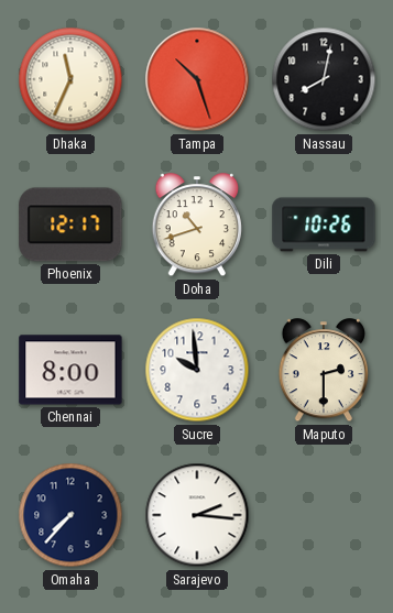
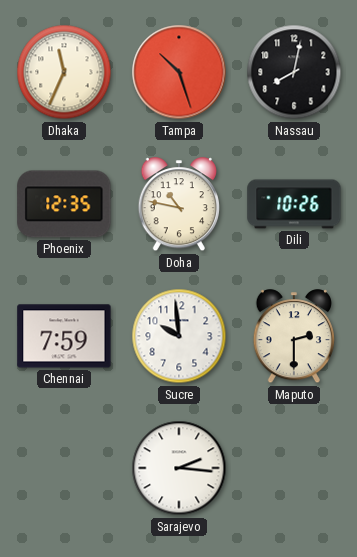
Phoenix: 12:17 -> 12:35 (64, 204)
Doha: 10:42 -> 10:47 (178, 205)
Chennai: 8:00 -> 7:59 (64, 336)
Omaha: 7:37 -> none (70, 515)
